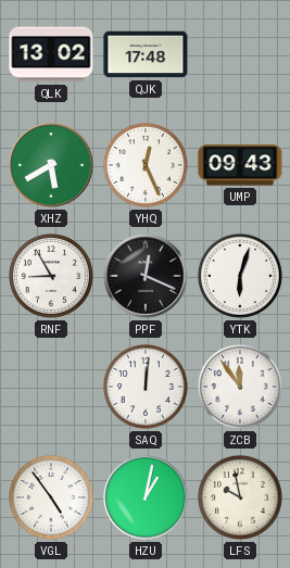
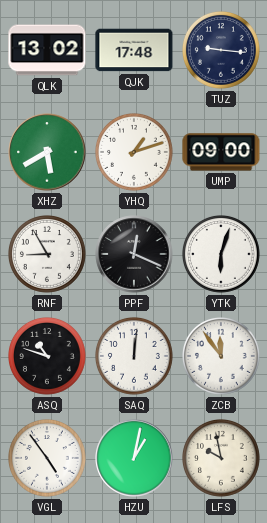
TUZ: none -> 9:16 (222, 51)
YHQ: 12:26 -> 1:12 (135, 153)
UMP: 09:43 -> 09:00 (221, 152)
ASQ: none -> 10:48 (48, 357)
